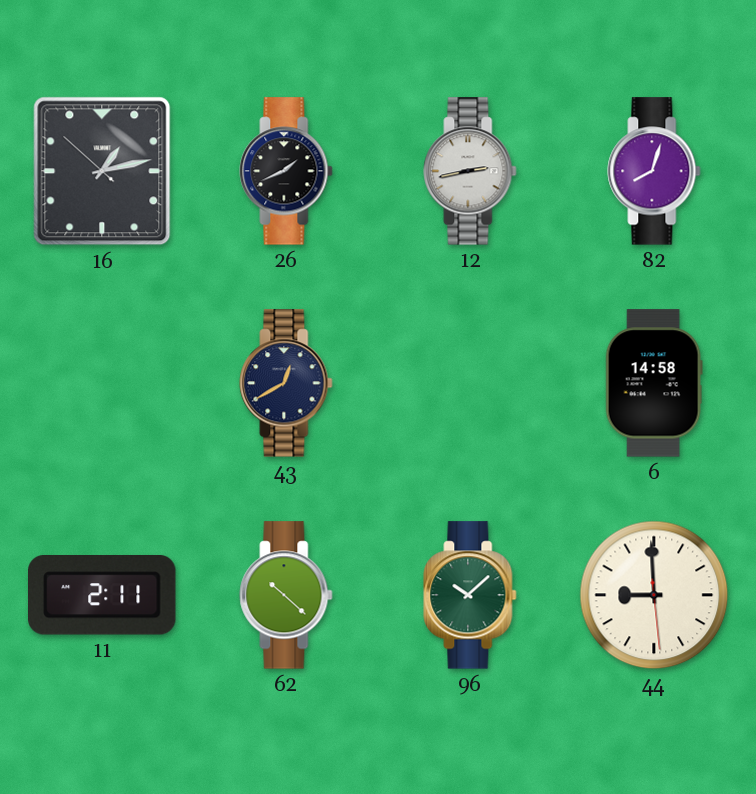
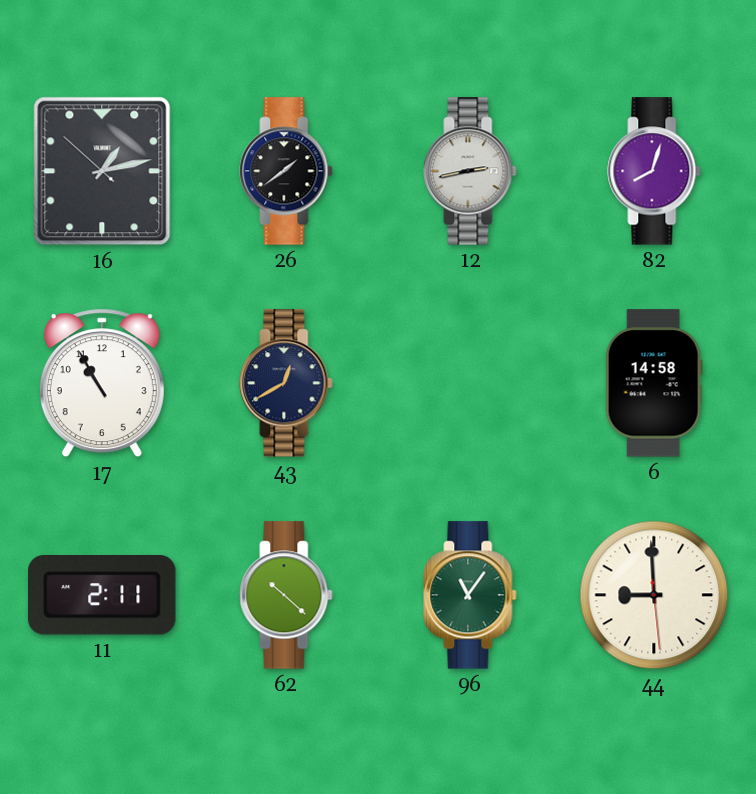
26: 1:41 -> 1:39 (286, 171)
17: none -> 10:55 (102, 383)
96: 10:08 -> 11:06 (470, 595)
